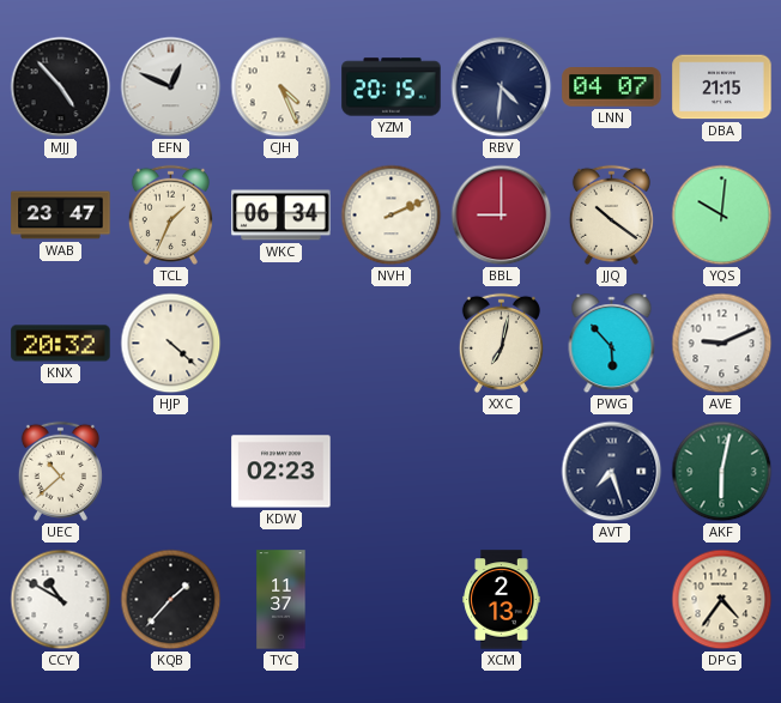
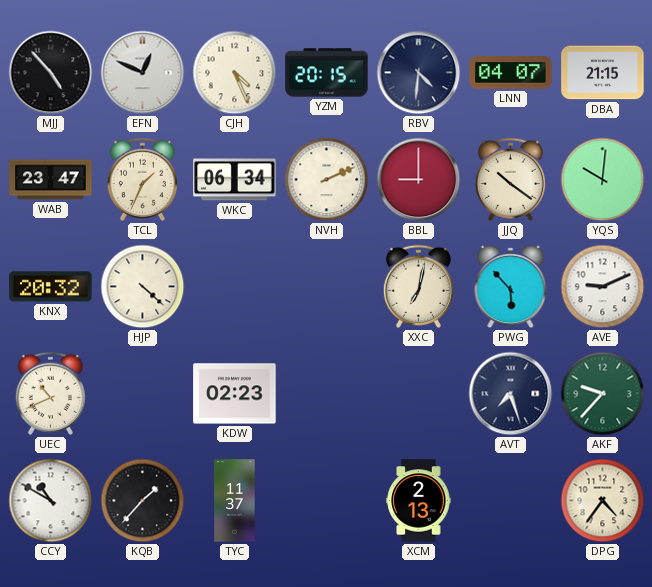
UEC: 10:38 -> 10:41 (50, 393)
AKF: 6:02 -> 9:37 (603, 394)
